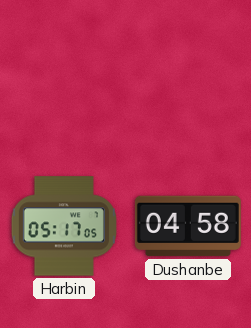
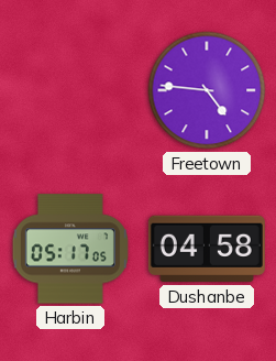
Freetown: none -> 4:46 (207, 90)
